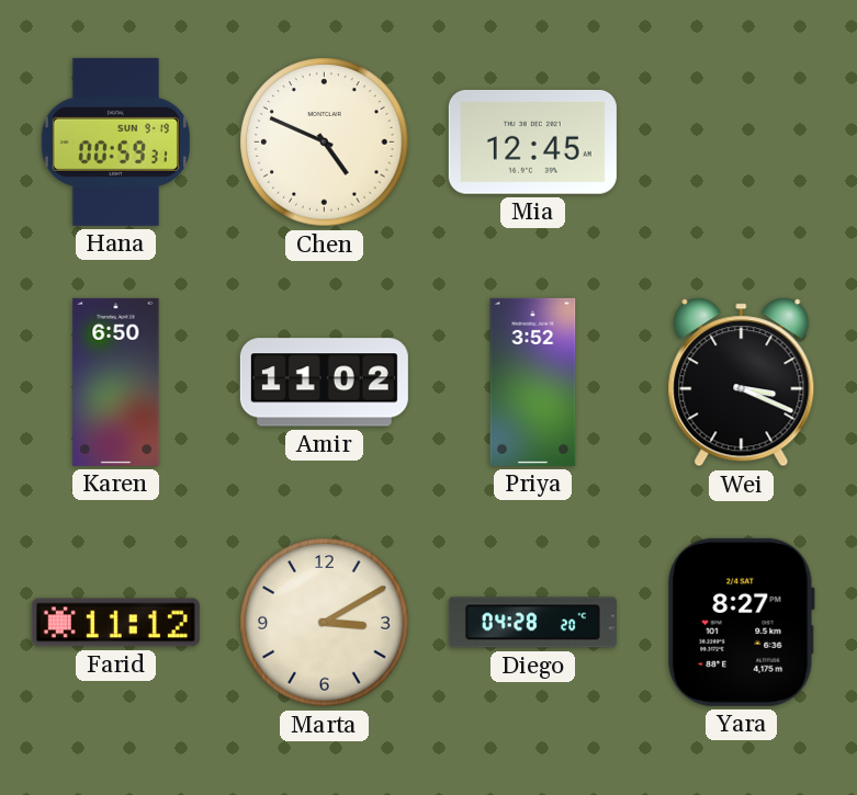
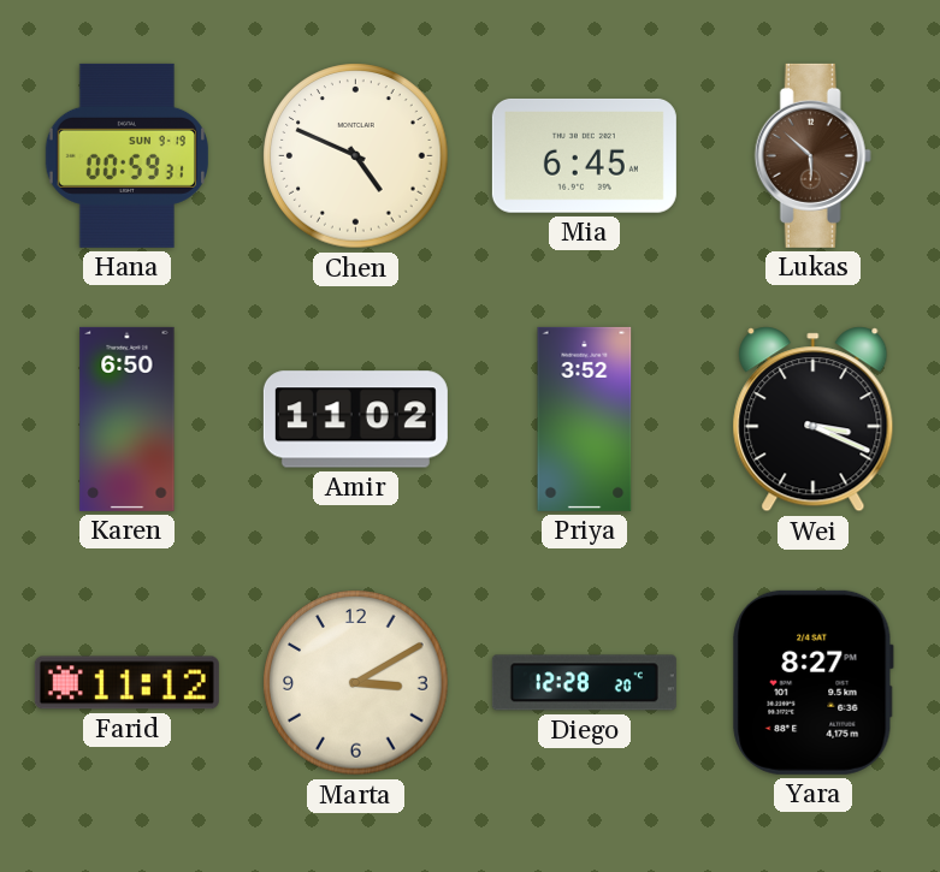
Mia: 12:45 -> 6:45 (584, 155)
Lukas: none -> 5:52 (812, 155)
Diego: 04:28 -> 12:28 (584, 683)
